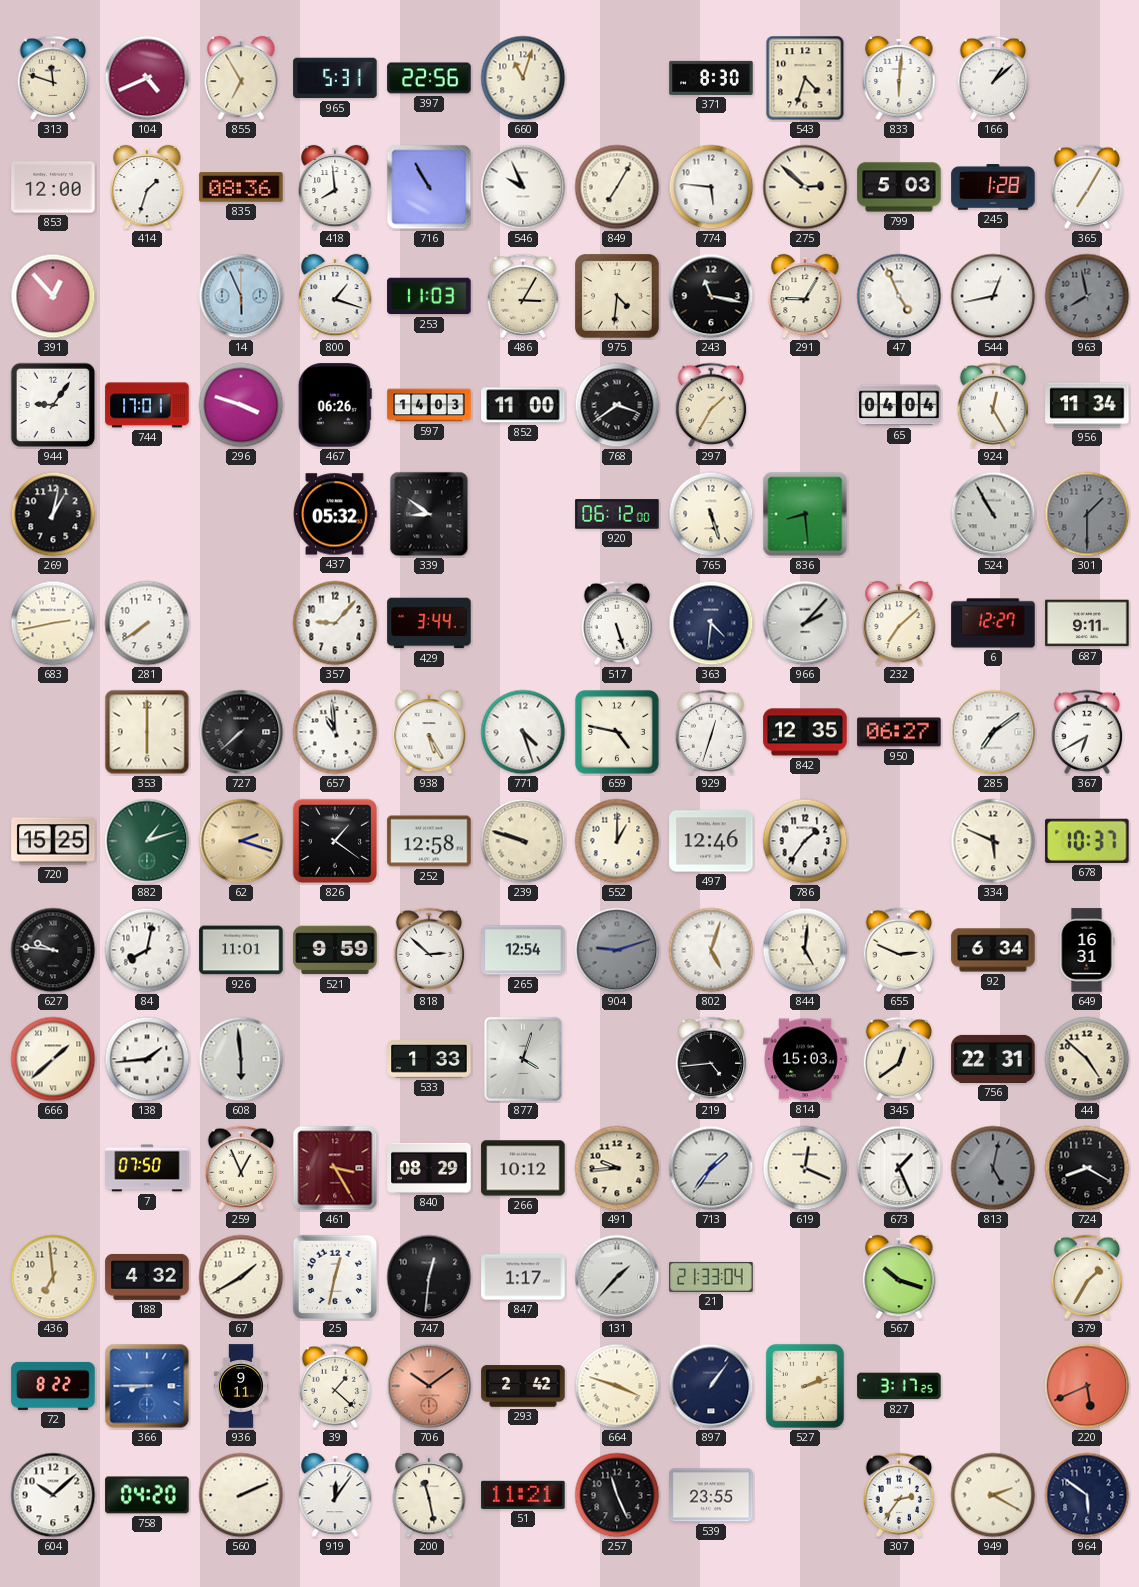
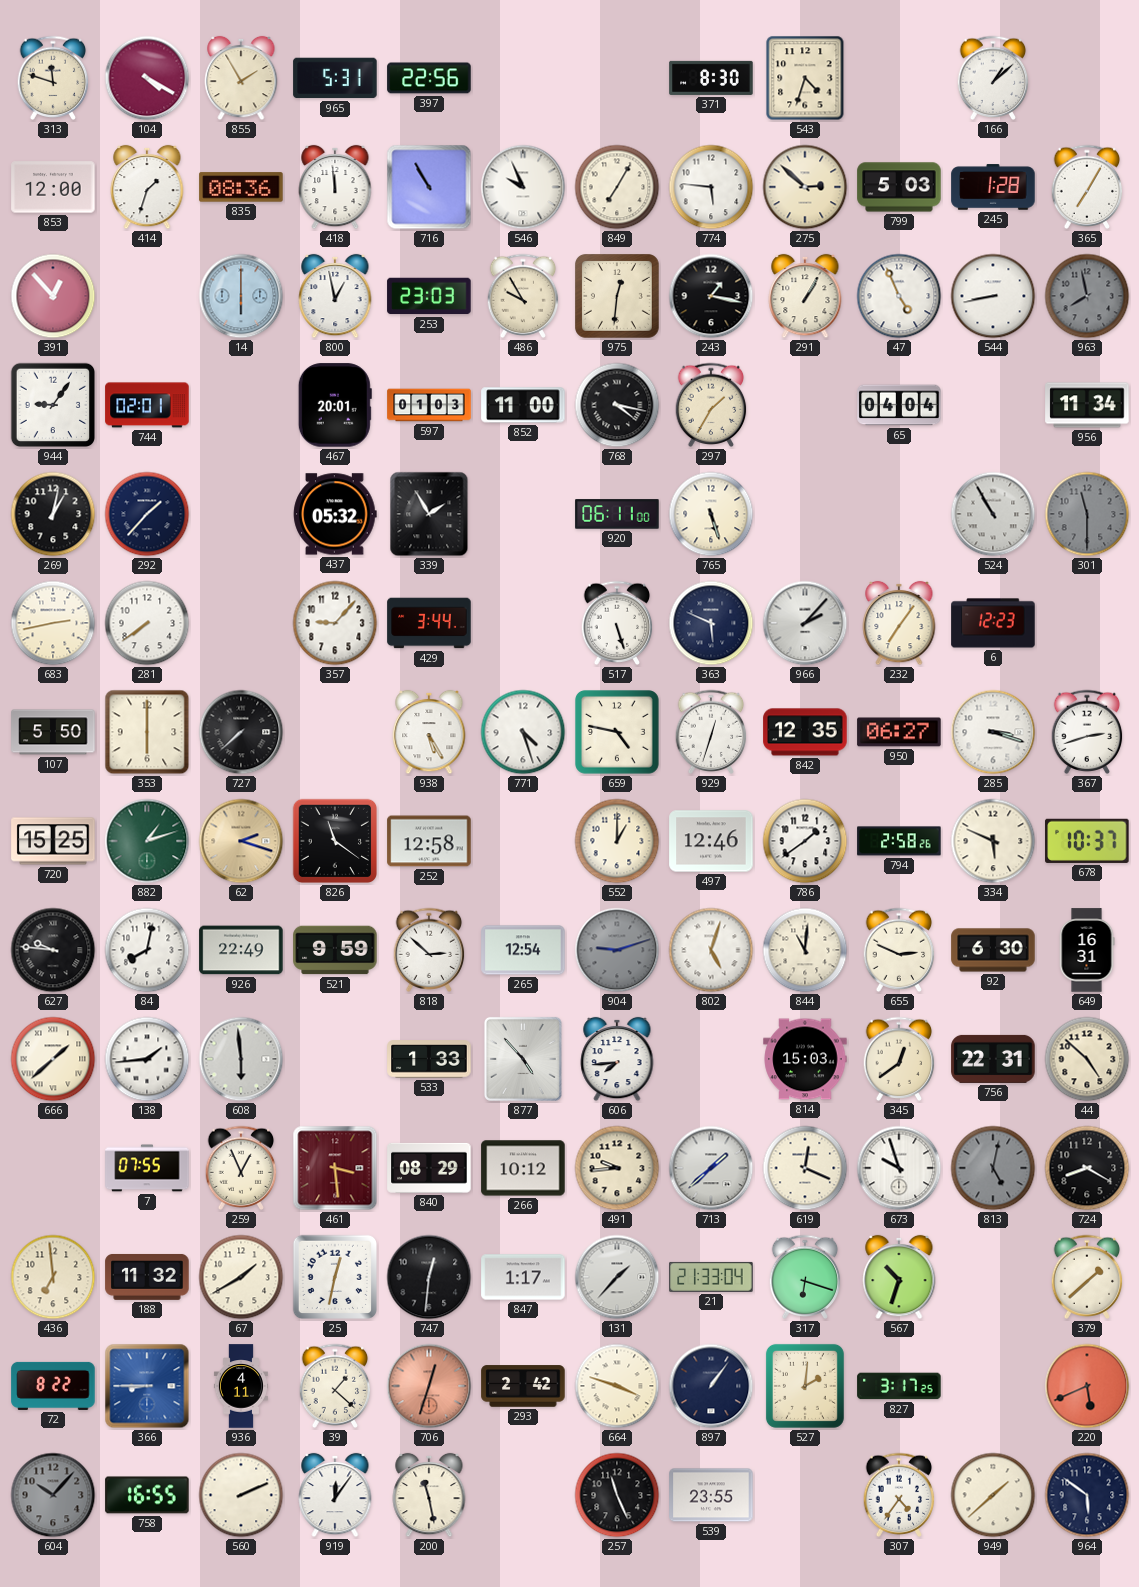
104: 4:41 -> 4:20 (147, 78)
855: 6:55 -> 1:55 (241, 78)
660: 11:03 -> none (523, 78)
833: 6:01 -> none (899, 78)
418: 7:59 -> 11:59 (335, 187)
14: 5:56 -> 6:00 (241, 296)
800: 1:18 -> 12:58 (335, 296)
253: 11:03 -> 23:03 (429, 296)
486: 3:05 -> 9:55 (523, 296)
975: 4:31 -> 12:31 (618, 297)
243: 11:17 -> 1:17 (711, 296)
291: 9:05 -> 1:05 (805, 296)
544: 12:43 -> 8:43 (993, 296)
744: 17:01 -> 02:01 (147, 405)
296: 3:48 -> none (241, 405)
467: 06:26 -> 20:01 (335, 405)
597: 14:03 -> 01:03 (429, 405)
768: 3:39 -> 4:17 (617, 405)
924: 12:25 -> none (993, 405)
292: none -> 1:37 (147, 514)
339: 8:51 -> 1:55 (429, 514)
920: 06:12 -> 06:11 (617, 514)
836: 8:29 -> none (805, 514)
301: 1:30 -> 11:30 (1087, 514)
363: 4:31 -> 5:49 (711, 623)
232: 7:08 -> 7:06 (899, 623)
6: 12:27 -> 12:23 (993, 623)
687: 9:11 -> none (1087, 623)
107: none -> 5:50 (53, 732)
657: 10:59 -> none (335, 732)
285: 7:09 -> 3:18 (993, 732)
367: 6:40 -> 2:42 (1087, 732)
826: 1:21 -> 11:21 (335, 841)
239: 9:48 -> none (523, 841)
786: 1:36 -> 1:39 (805, 841)
794: none -> 2:58 (899, 841)
926: 11:01 -> 22:49 (241, 950)
844: 5:01 -> 11:01 (805, 950)
92: 6:34 -> 6:30 (993, 950)
877: 4:03 -> 4:53 (523, 1059)
606: none -> 7:44 (617, 1059)
219: 4:44 -> none (711, 1059)
7: 07:50 -> 07:55 (147, 1168)
461: 3:25 -> 3:29 (335, 1168)
713: 1:36 -> 1:38 (711, 1168)
673: 1:26 -> 9:57 (899, 1168)
188: 4:32 -> 11:32 (147, 1277)
317: none -> 6:18 (805, 1277)
567: 10:18 -> 10:33 (899, 1277)
379: 1:35 -> 1:38 (1087, 1277)
936: 9:11 -> 4:11 (241, 1386)
706: 10:09 -> 12:33 (429, 1386)
527: 2:12 -> 2:01 (805, 1386)
604: 10:08 -> 10:07 (53, 1495)
604 dial: white -> grey (53, 1495)
758: 04:20 -> 16:55 (147, 1495)
51: 11:21 -> none (523, 1495)
307: 2:36 -> 4:36 (899, 1495)
949: 2:20 -> 1:38 (993, 1495)
